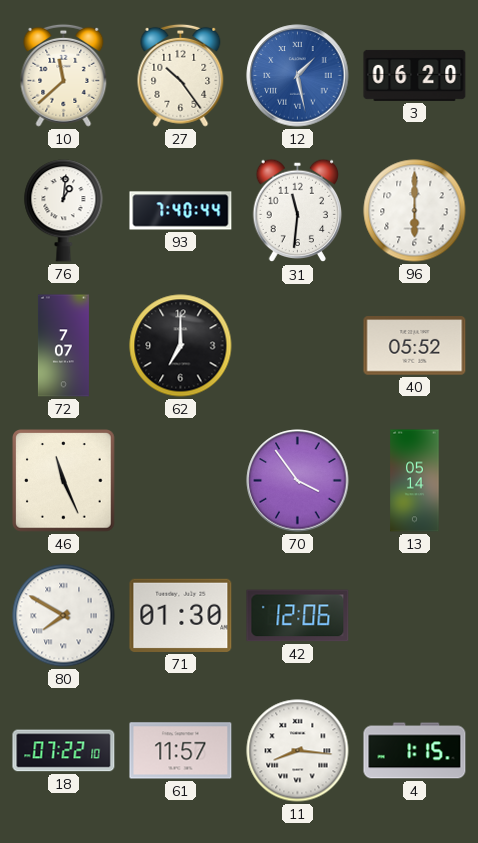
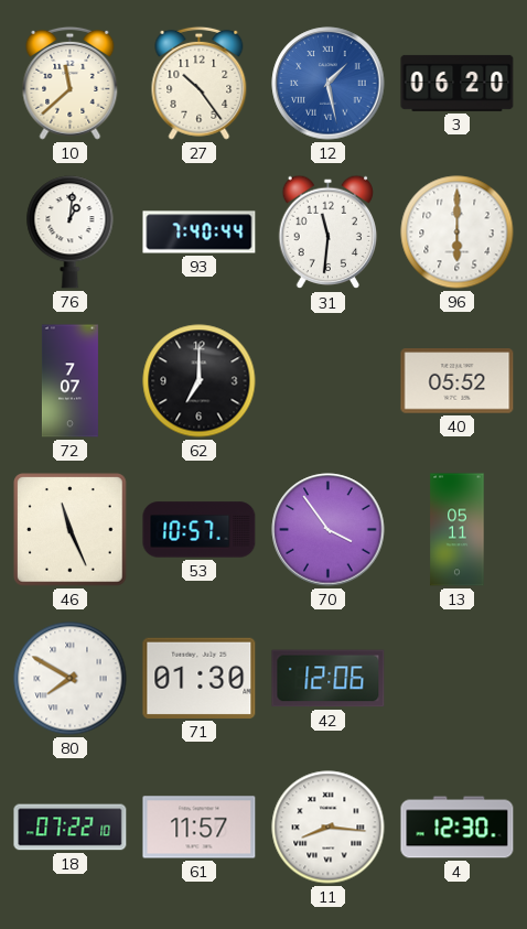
53: none -> 10:57 (200, 530)
13: 05:14 -> 05:11 (458, 530)
4: 1:15 -> 12:30 (458, 828)
